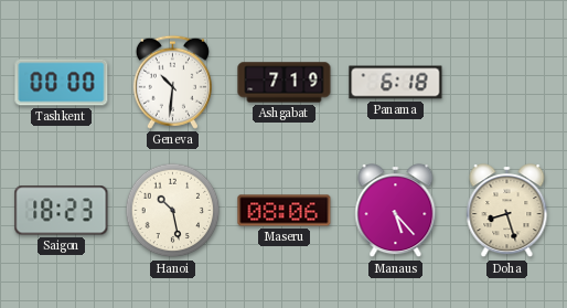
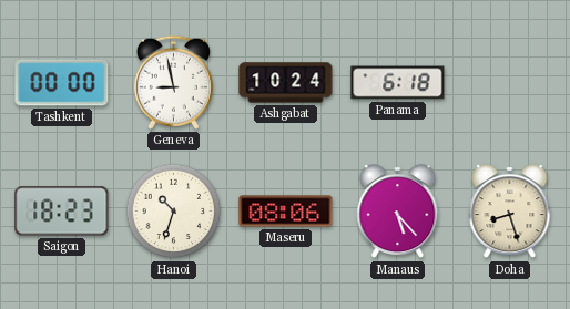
Geneva: 10:31 -> 8:58 (173, 82)
Ashgabat: 7:19 -> 10:24 (286, 83)
Hanoi: 10:28 -> 10:33 (174, 212)
